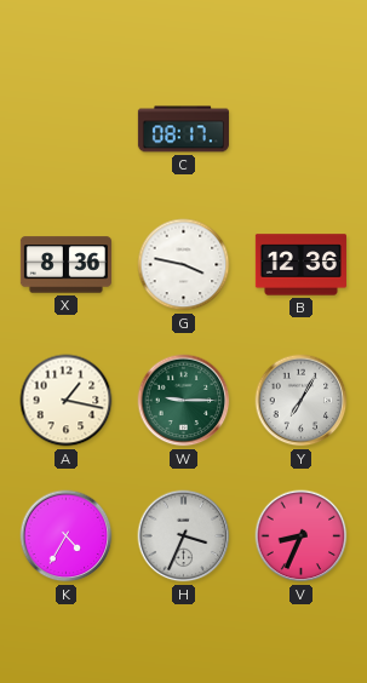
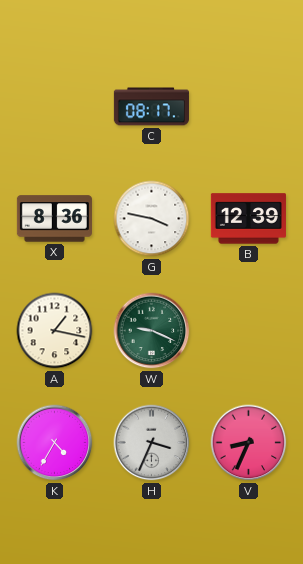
B: 12:36 -> 12:39 (248, 219)
W: 9:15 -> 9:19 (152, 331)
Y: 7:05 -> none (302, 401)
